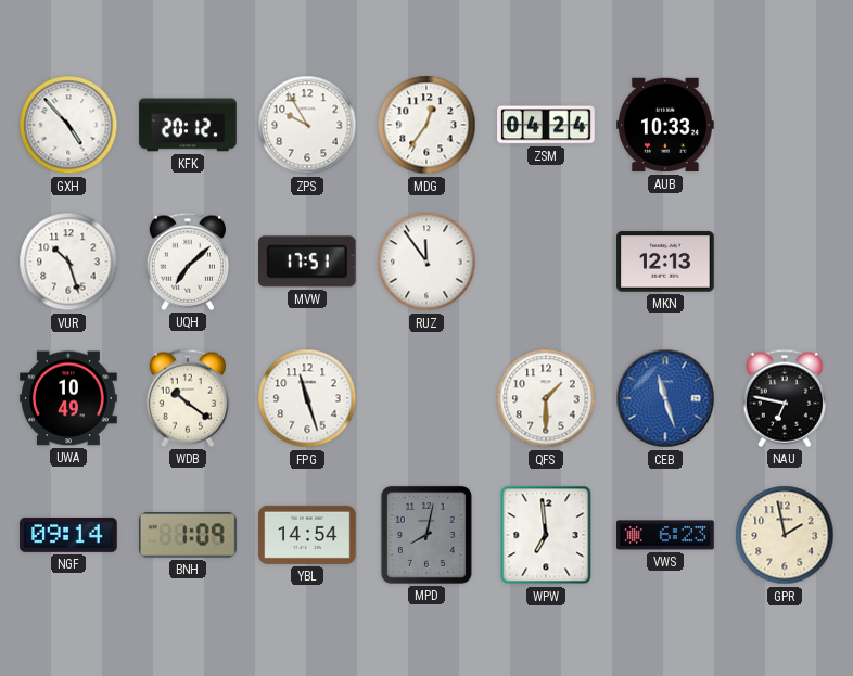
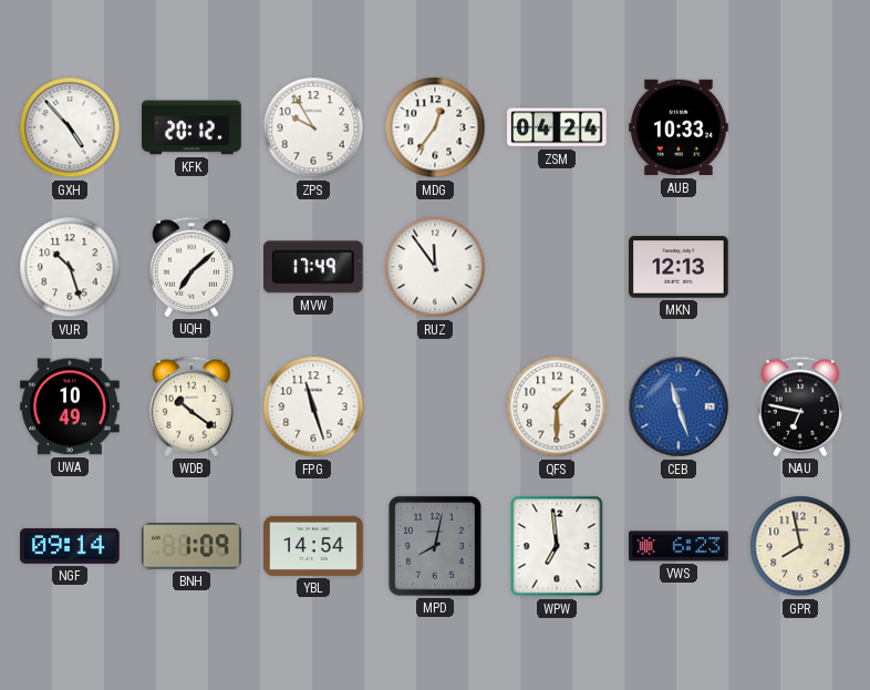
MVW: 17:51 -> 17:49 (313, 267)
GPR: 1:58 -> 7:58 (800, 546)
